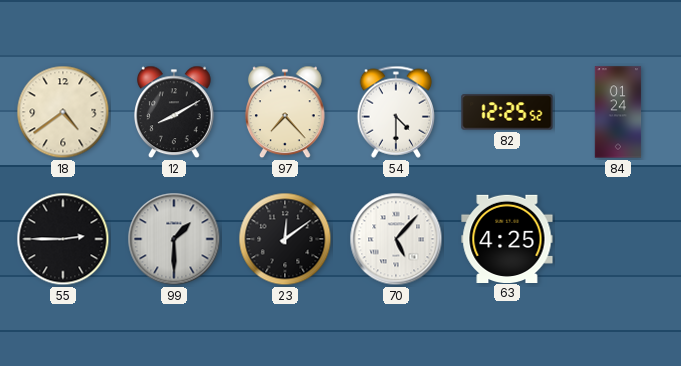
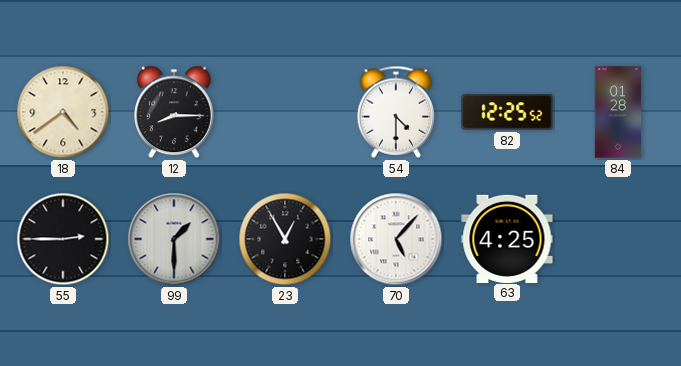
12: 8:10 -> 8:15 (175, 112)
97: 7:23 -> none (286, 112)
84: 01:24 -> 01:28 (618, 112)
23: 12:09 -> 12:55 (285, 239)
